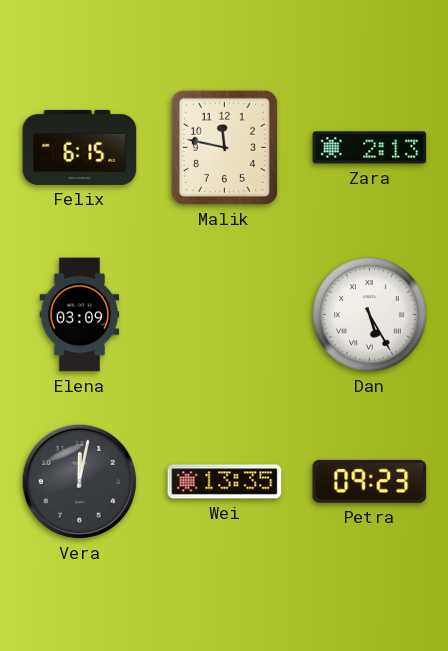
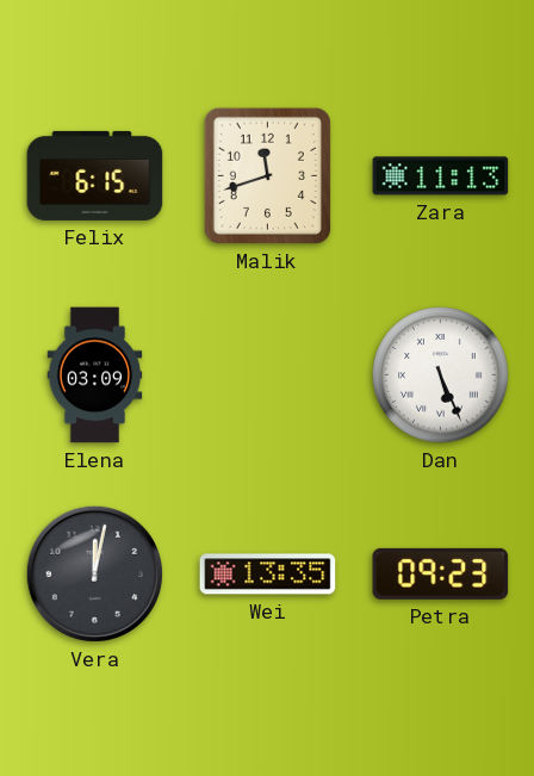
Malik: 11:47 -> 11:42 (267, 175)
Zara: 2:13 -> 11:13 (441, 176)
Dan: 5:25 -> 5:26 (441, 375)
